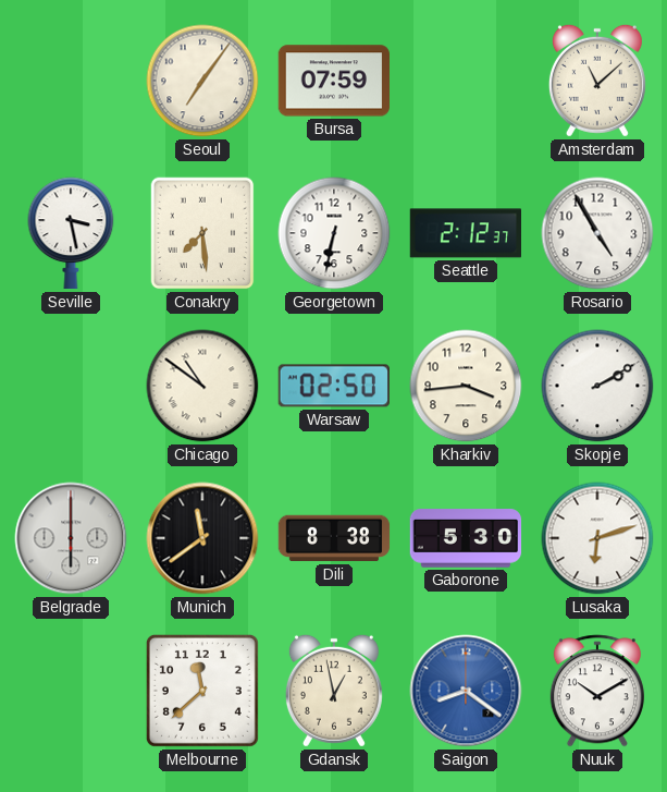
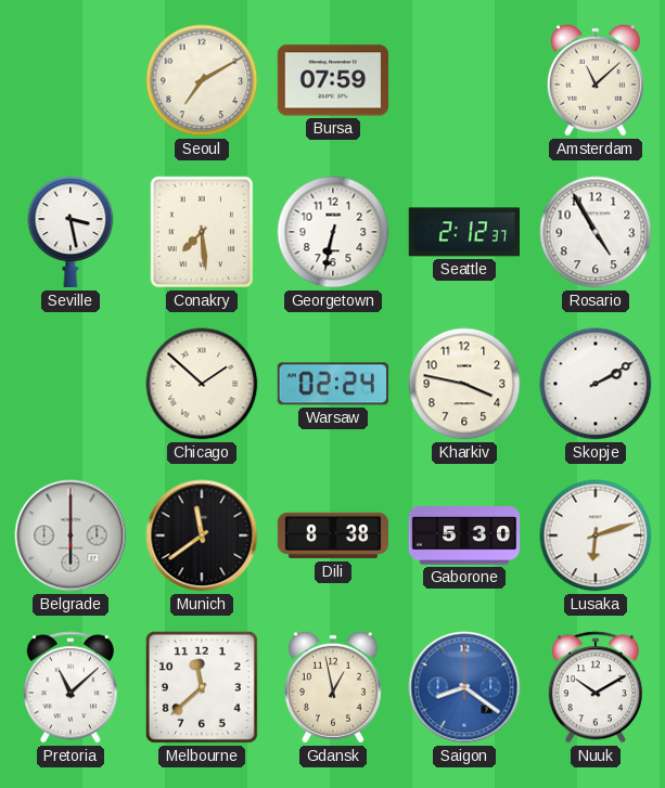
Seoul: 7:06 -> 7:10 (202, 80)
Chicago: 10:51 -> 1:52 (202, 384)
Warsaw: 02:50 -> 02:24 (332, 384)
Kharkiv: 3:44 -> 3:47 (464, 384)
Pretoria: none -> 11:08 (71, 687)
